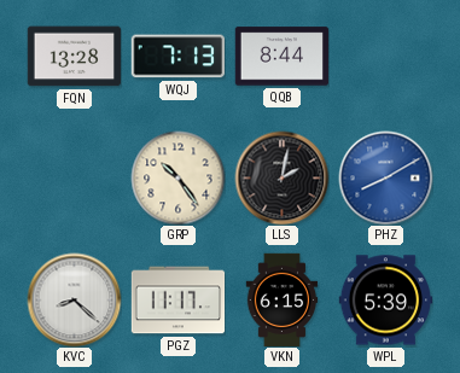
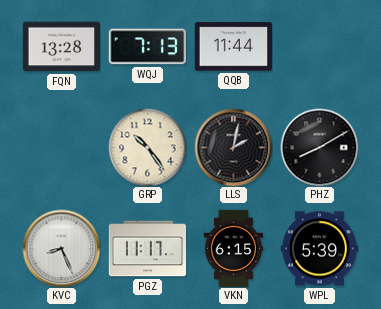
QQB: 8:44 -> 11:44 (233, 47)
PHZ dial: blue -> black (319, 147)
KVC: 8:22 -> 8:26 (61, 248)
